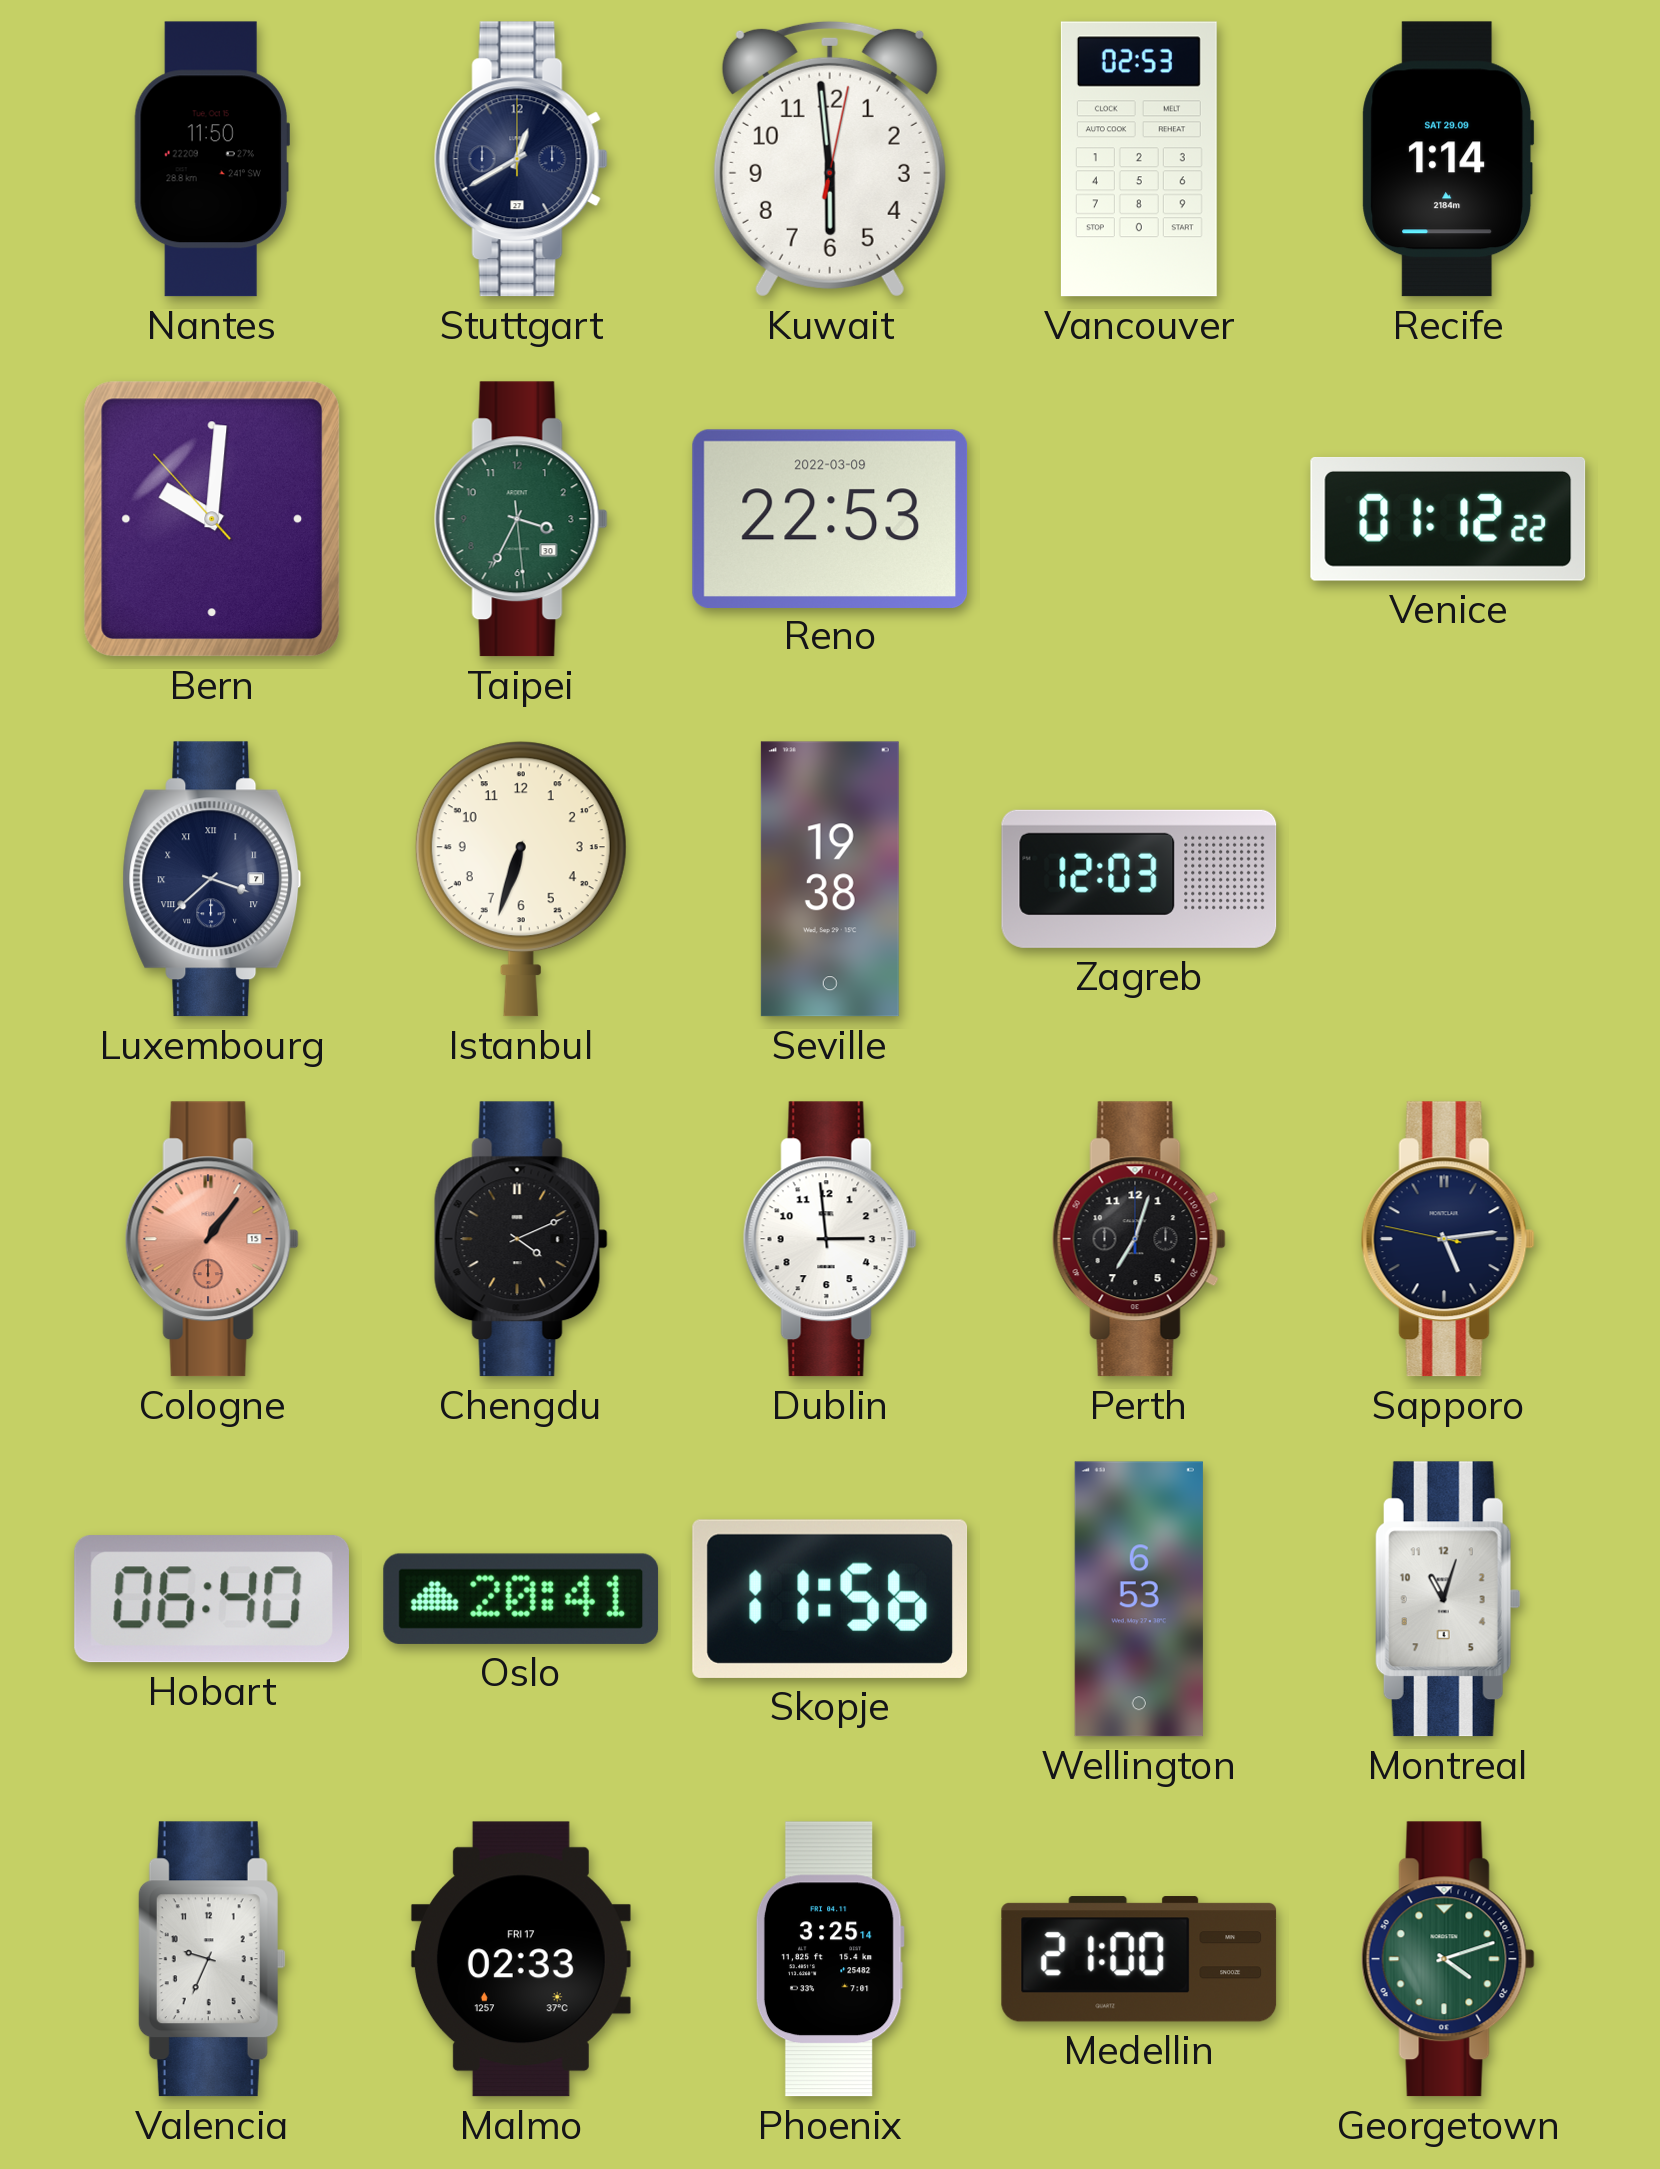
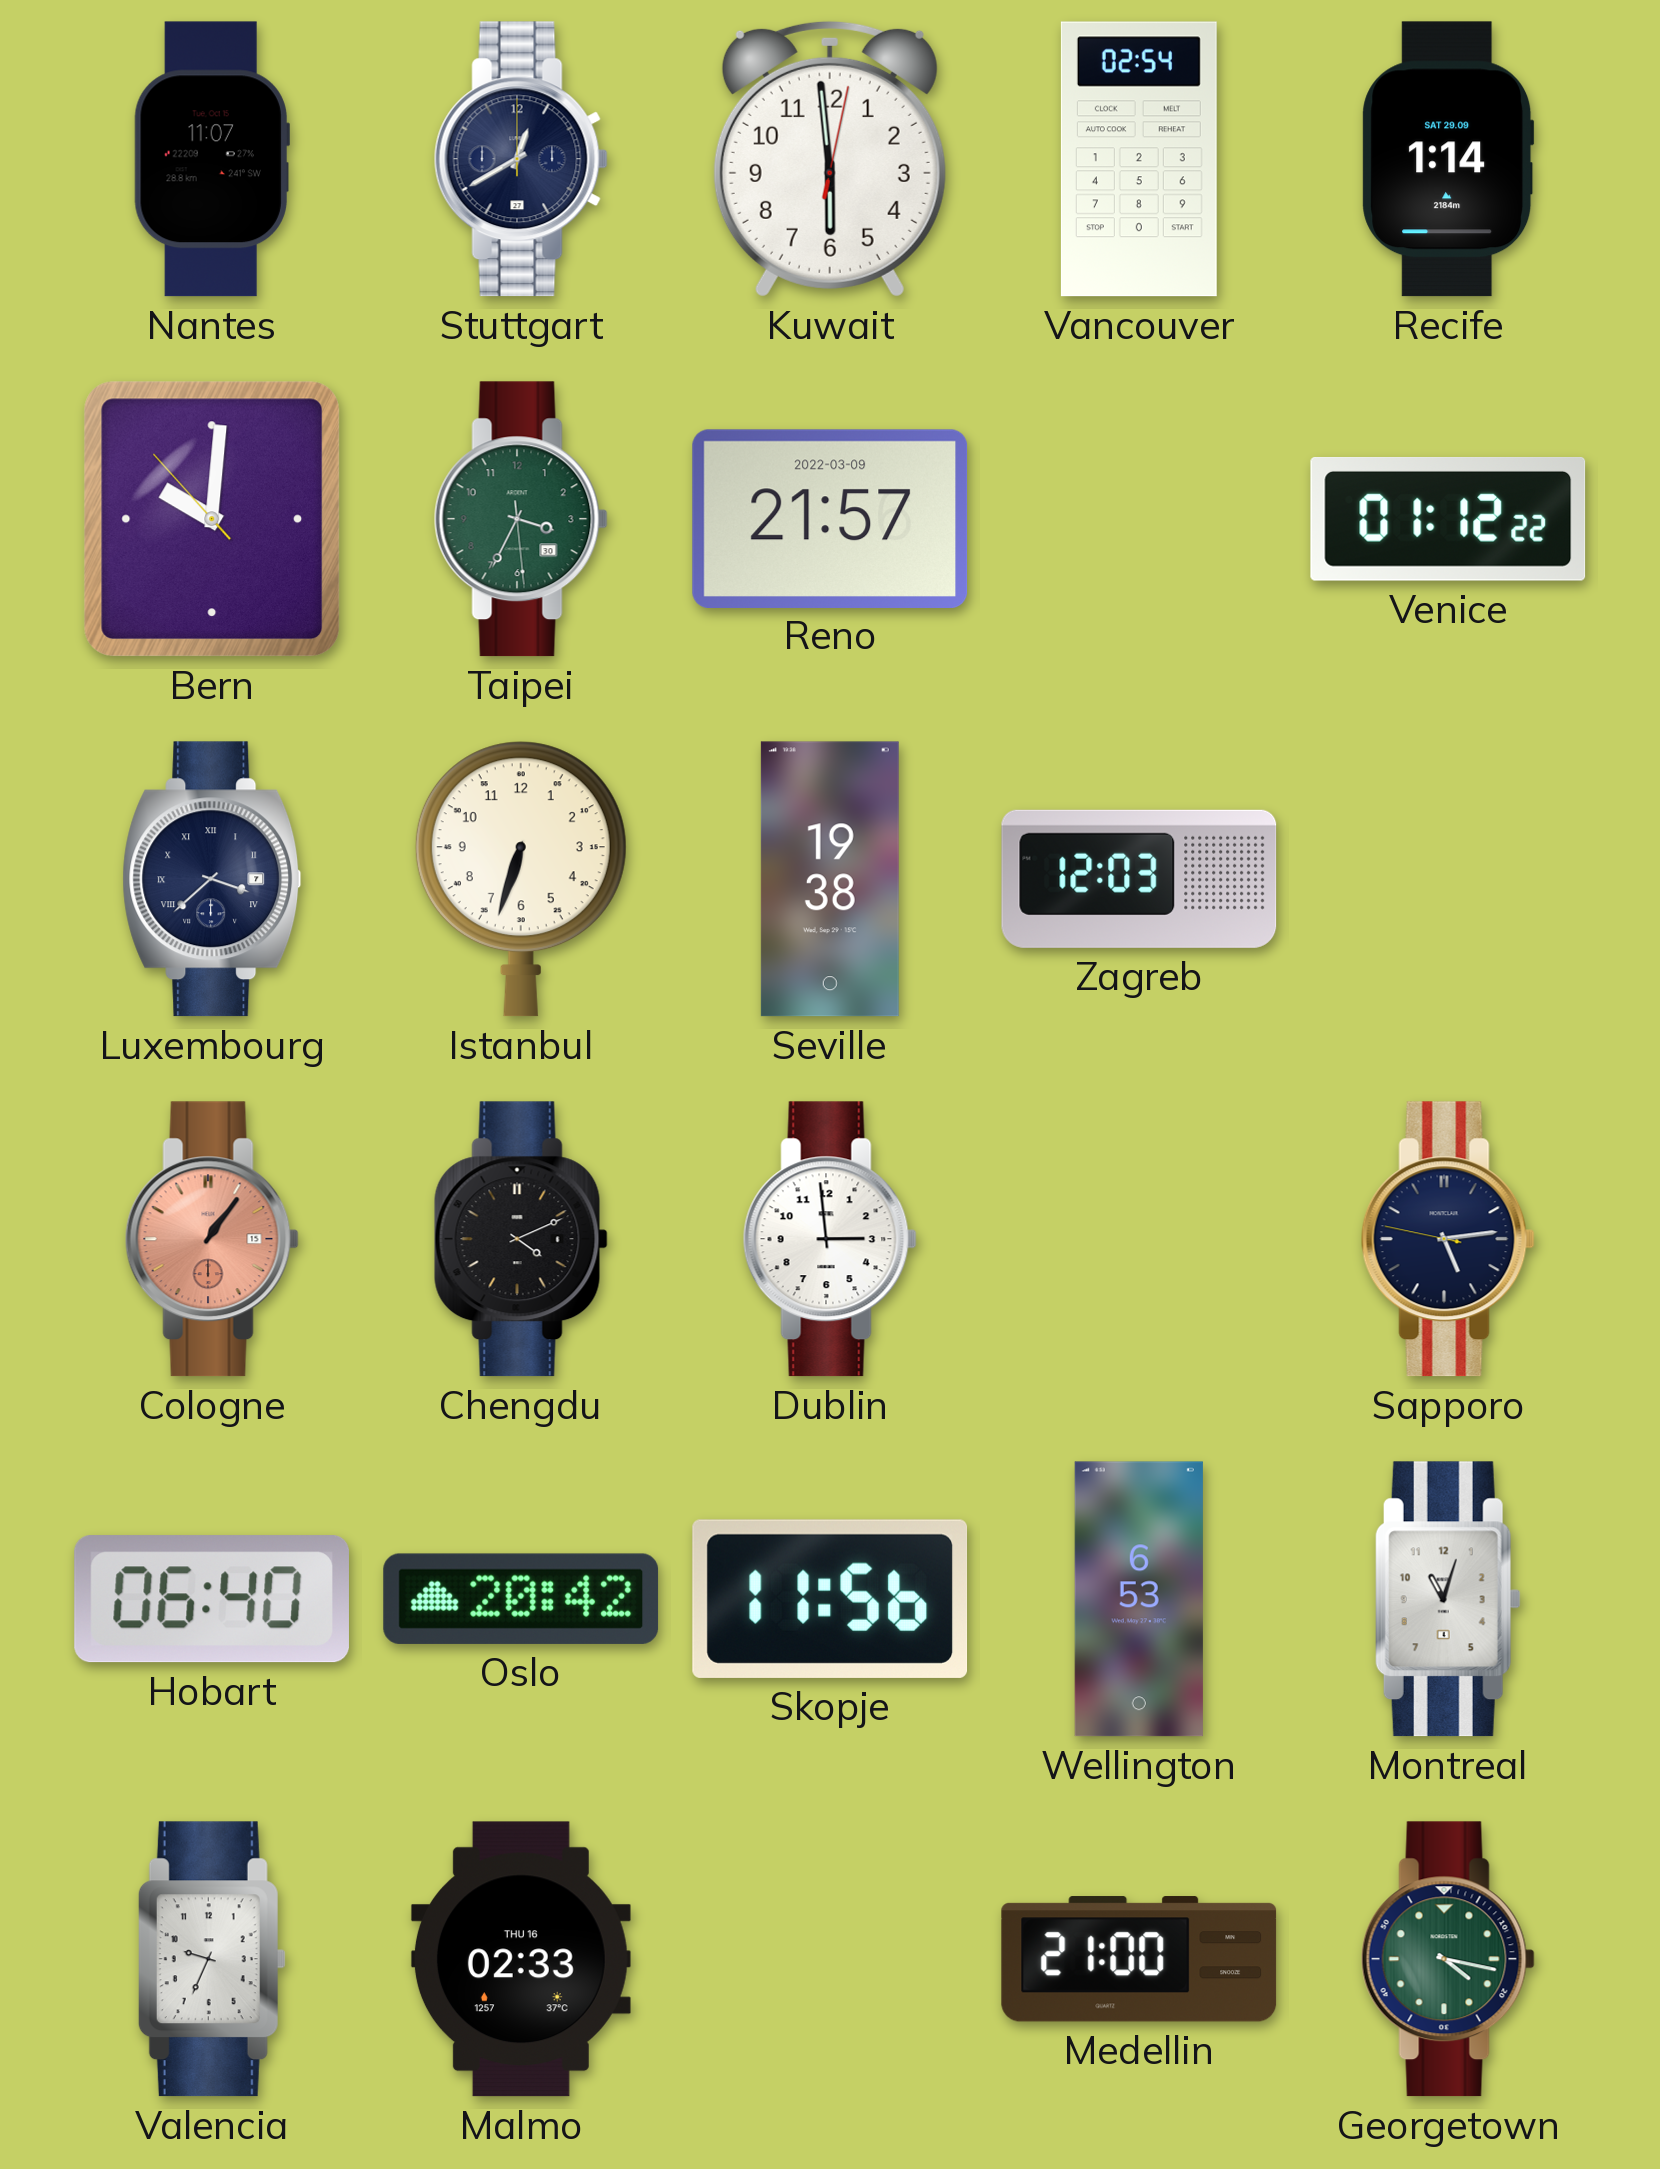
Nantes: 11:50 -> 11:07 (212, 159)
Vancouver: 02:53 -> 02:54 (1139, 159)
Reno: 22:53 -> 21:57 (830, 518)
Perth: 7:03 -> none (1139, 1239)
Oslo: 20:41 -> 20:42 (521, 1599)
Malmo date: FRI 17 -> THU 16 (521, 1959)
Phoenix: 3:25 -> none (830, 1959)
Georgetown: 4:12 -> 4:17 (1448, 1959)
